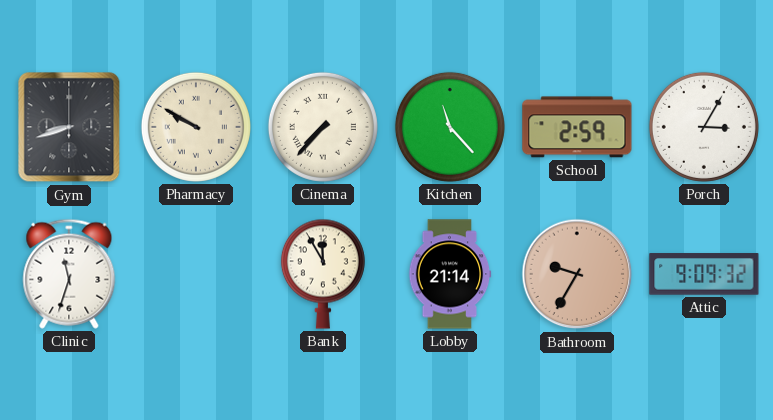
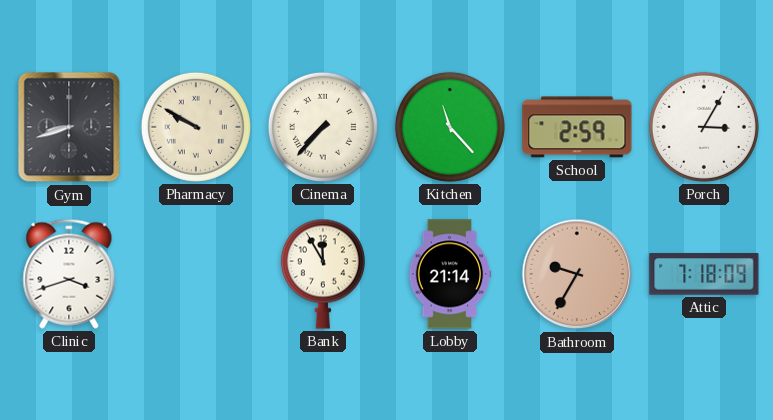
Clinic: 11:33 -> 3:42 (69, 274)
Attic: 9:09 -> 7:18 (704, 274)
